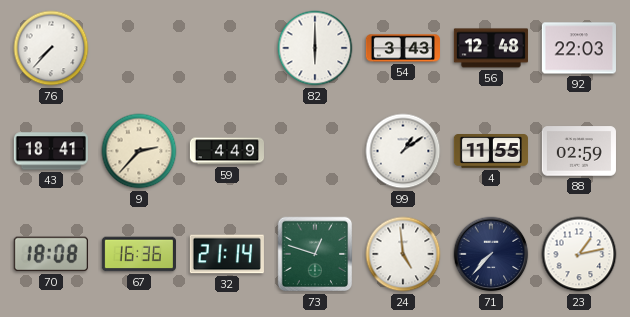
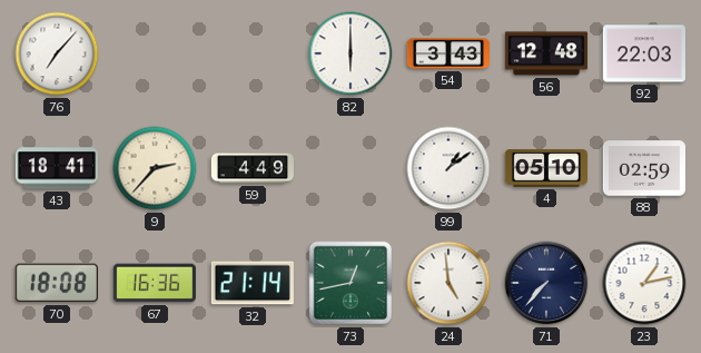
76: 7:37 -> 7:07 (57, 53)
4: 11:55 -> 05:10 (546, 168)
73: 12:48 -> 12:43 (350, 283)
